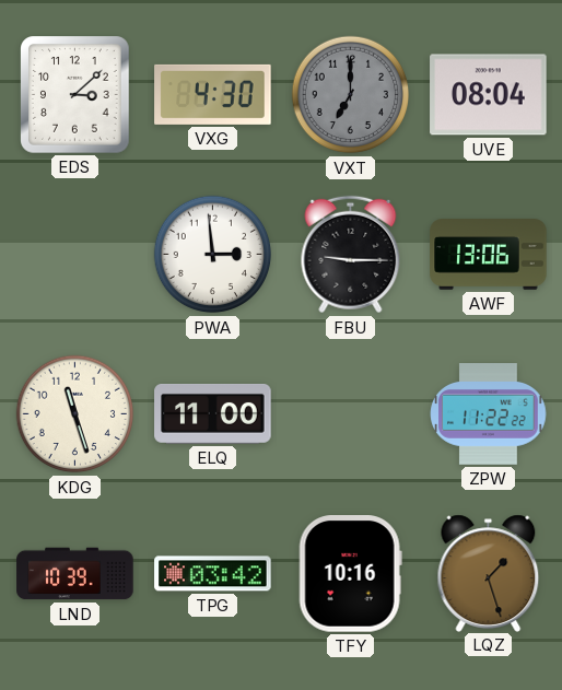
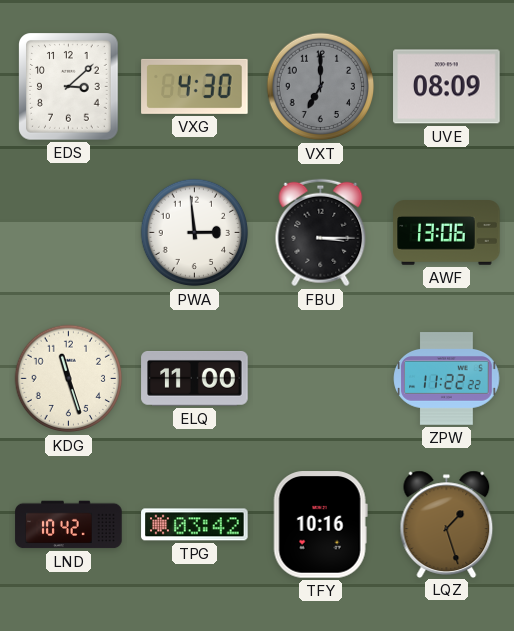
UVE: 08:04 -> 08:09 (447, 87)
FBU: 9:15 -> 3:15 (321, 233)
LND: 10:39 -> 10:42 (69, 525)
